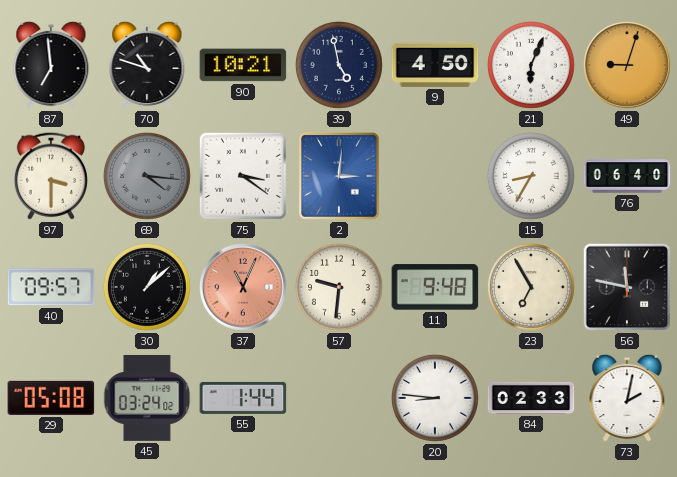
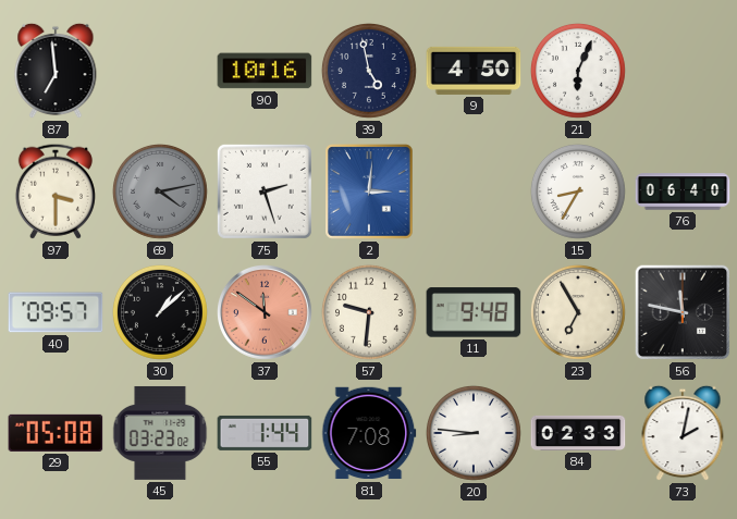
70: 10:48 -> none (147, 65)
90: 10:21 -> 10:16 (265, 71)
49: 9:03 -> none (628, 66)
69: 4:16 -> 4:13 (160, 191)
75: 3:21 -> 2:27 (265, 191)
37: 11:04 -> 11:51 (266, 313)
45: 03:24 -> 03:23 (160, 433)
81: none -> 7:08 (369, 433)
